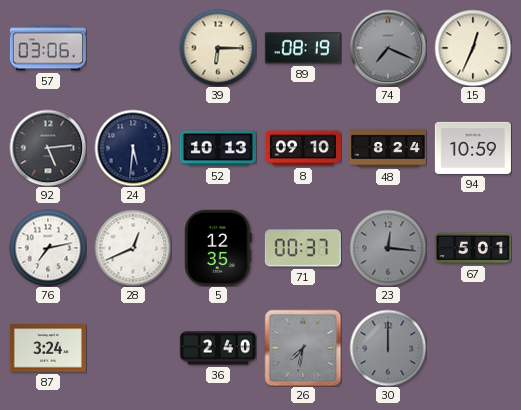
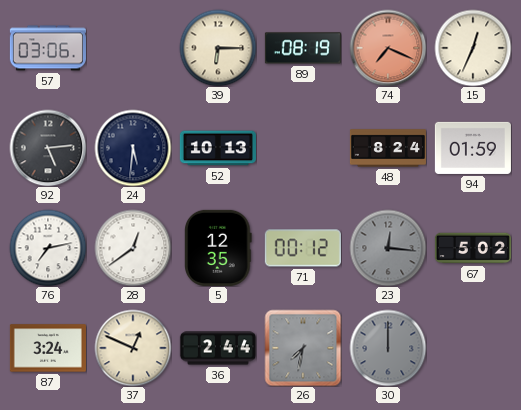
74 dial: grey -> salmon (388, 48)
8: 09:10 -> none (303, 148)
94: 10:59 -> 01:59 (473, 148)
28: 12:41 -> 12:39 (133, 248)
71: 00:37 -> 00:12 (303, 248)
67: 5:01 -> 5:02 (473, 248)
37: none -> 12:49 (133, 348)
36: 2:40 -> 2:44 (218, 348)
